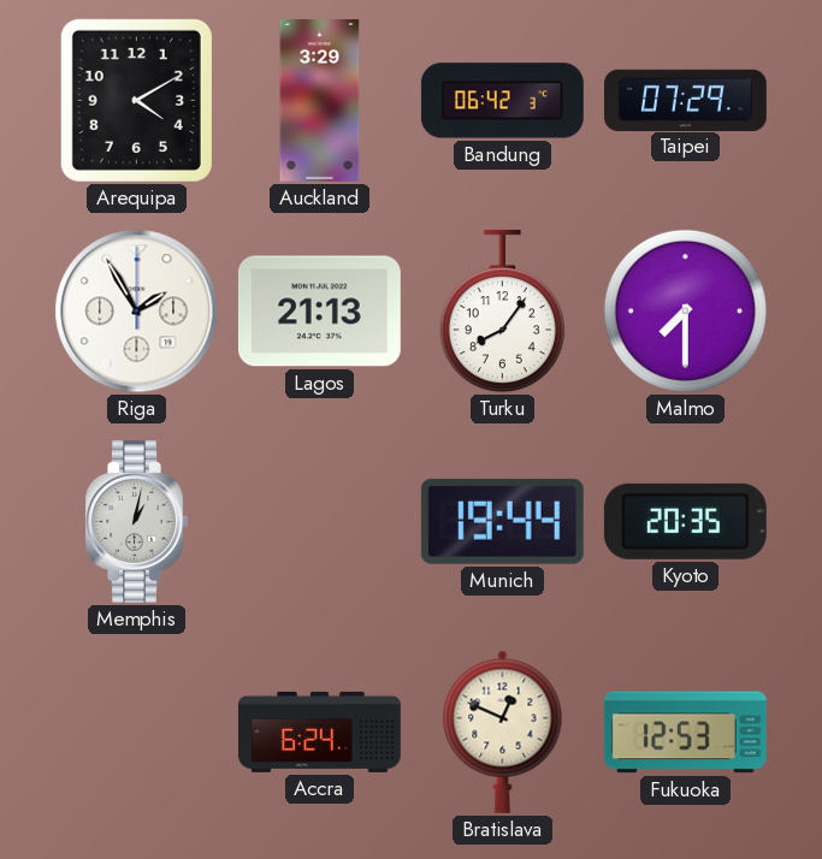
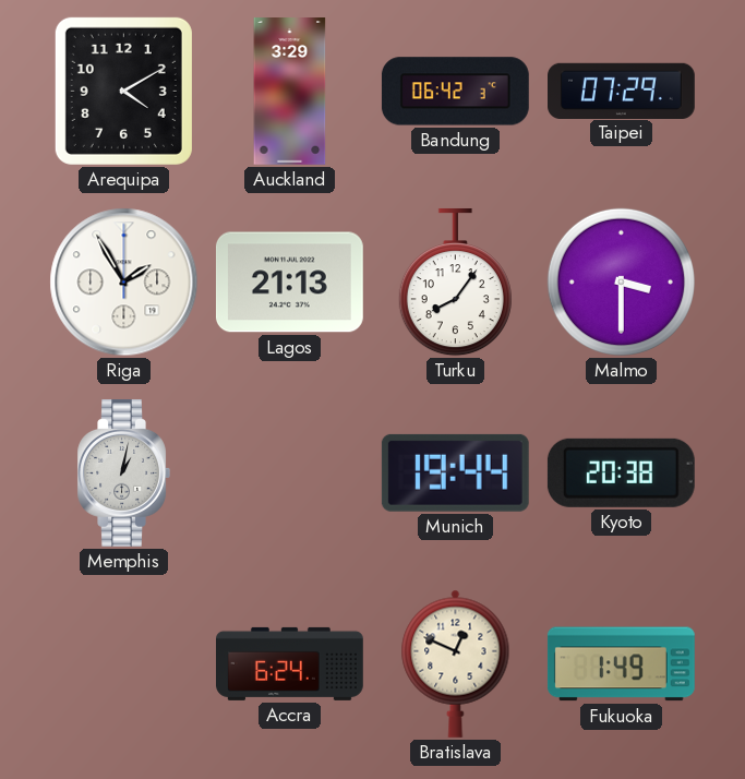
Malmo: 7:30 -> 3:30 (621, 281)
Kyoto: 20:35 -> 20:38 (621, 472)
Fukuoka: 12:53 -> 1:49 (621, 664)
